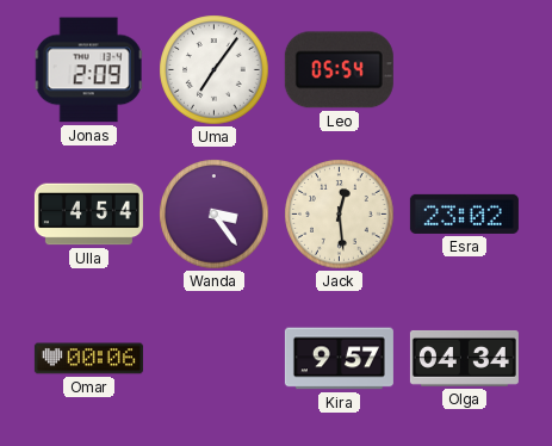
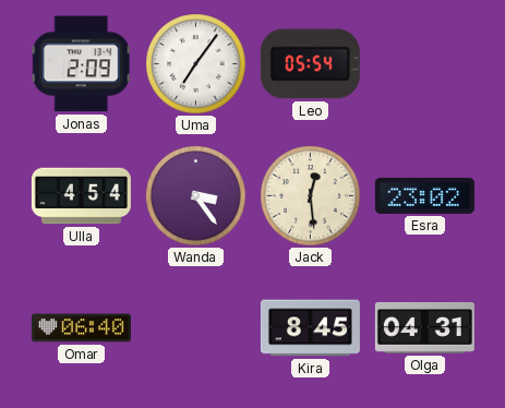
Omar: 00:06 -> 06:40 (81, 328)
Kira: 9:57 -> 8:45 (310, 328)
Olga: 04:34 -> 04:31 (424, 327)
